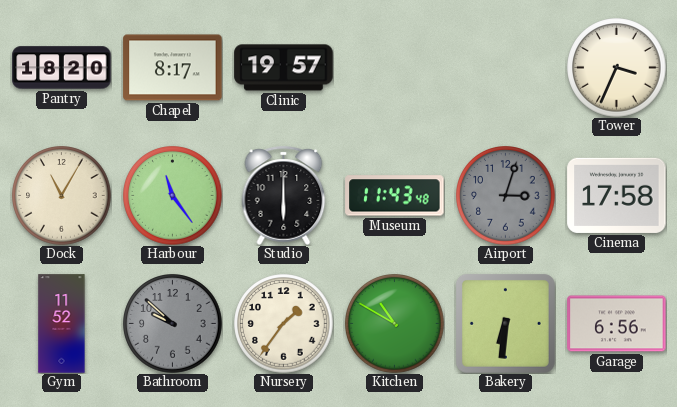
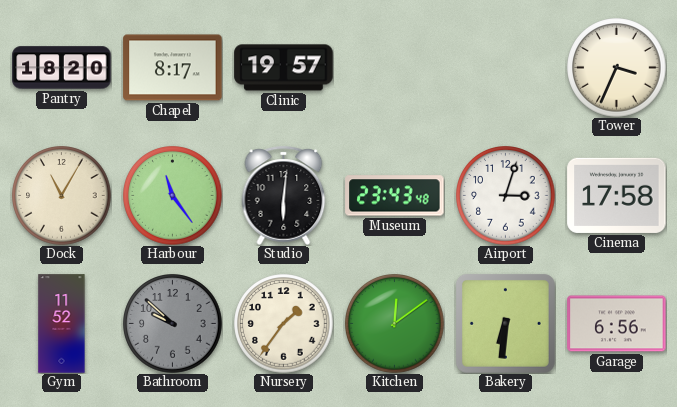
Studio: 6:00 -> 6:01 (284, 195)
Museum: 11:43 -> 23:43 (395, 196)
Airport dial: grey -> white (506, 196)
Kitchen: 10:50 -> 12:09 (395, 324)
